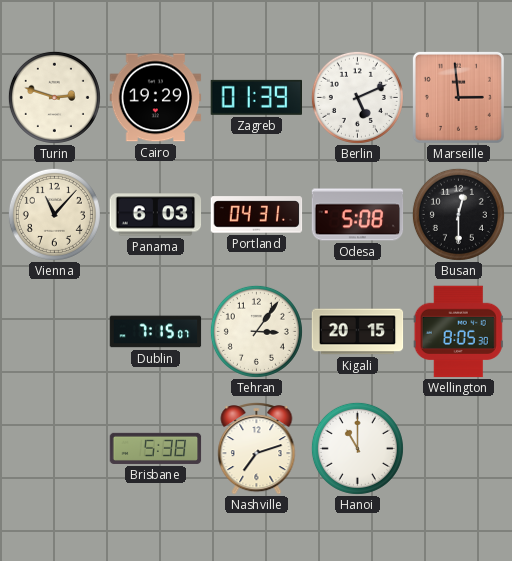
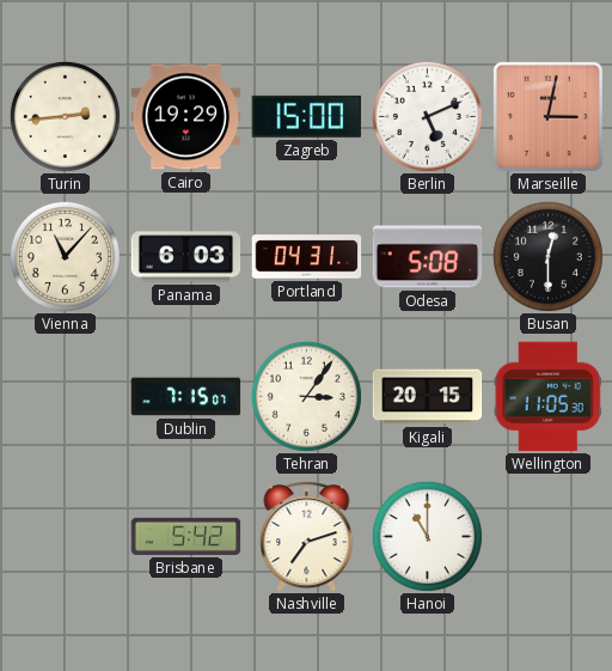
Turin: 2:48 -> 2:44 (65, 116)
Zagreb: 01:39 -> 15:00 (307, 116)
Marseille: 2:59 -> 3:02 (547, 116)
Wellington: 8:05 -> 11:05 (547, 397)
Brisbane: 5:38 -> 5:42 (186, 536)
